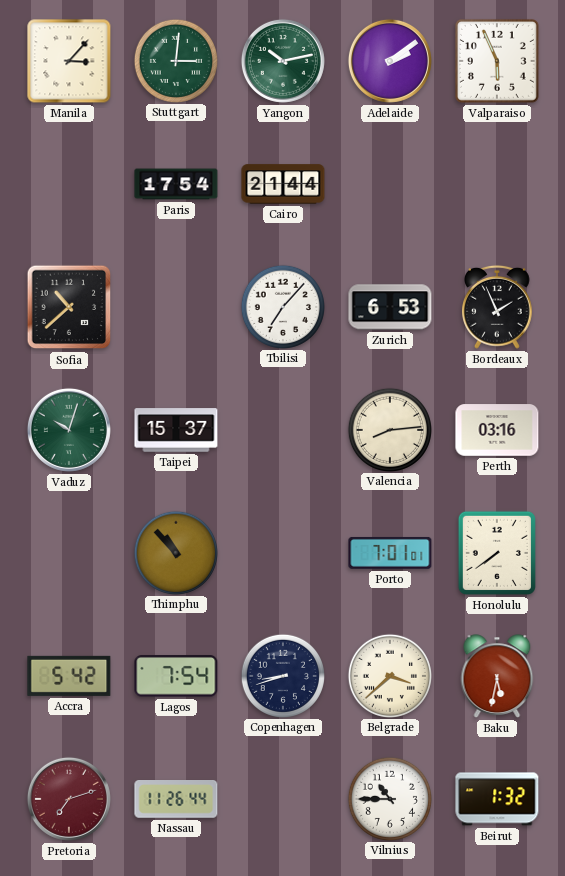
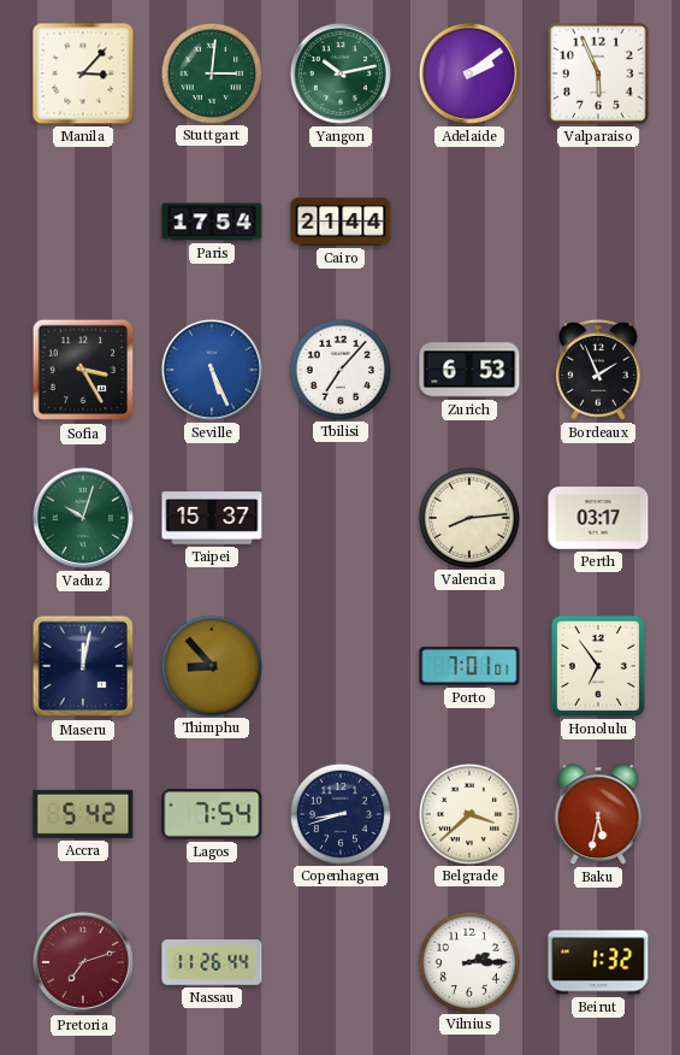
Sofia: 10:38 -> 3:25 (83, 370)
Seville: none -> 5:26 (212, 370)
Perth: 03:16 -> 03:17 (598, 518)
Maseru: none -> 12:02 (83, 666)
Thimphu: 10:53 -> 8:53 (211, 665)
Honolulu: 7:39 -> 6:54 (598, 666)
Vilnius: 10:45 -> 2:15 (468, 961)
